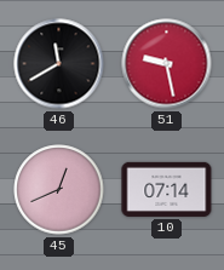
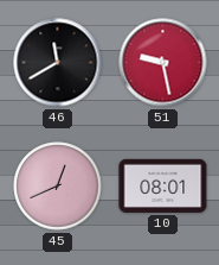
10: 07:14 -> 08:01 (163, 185)
